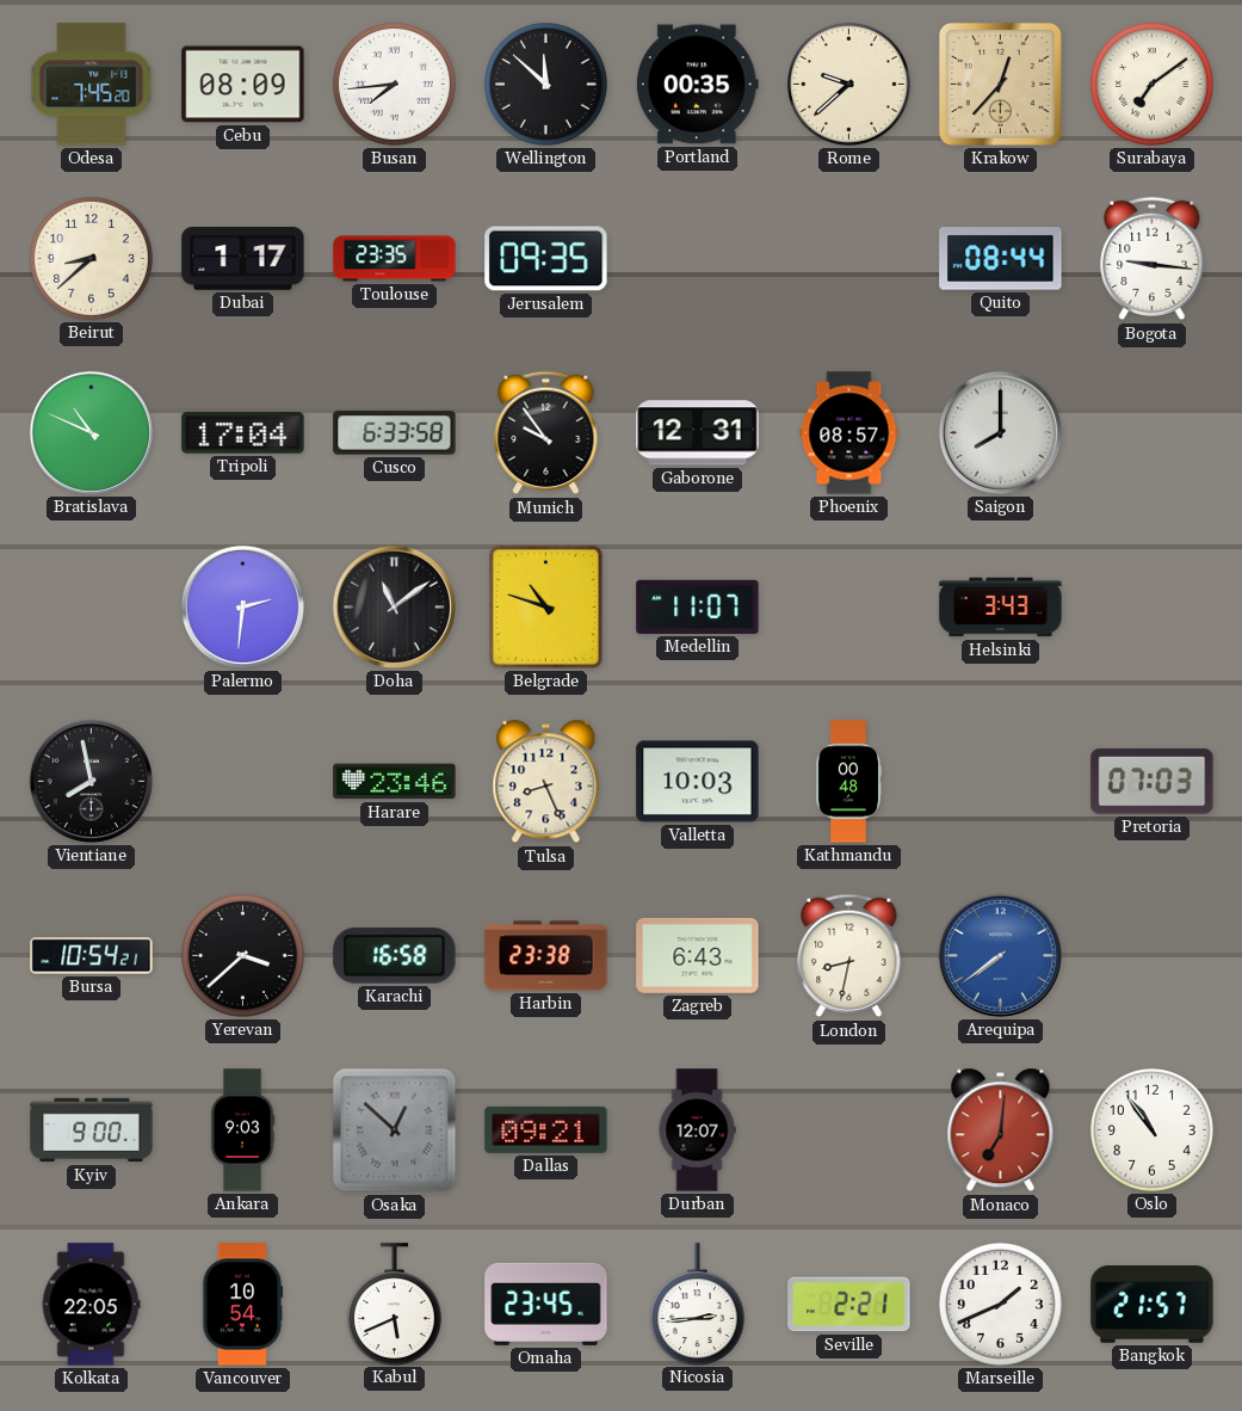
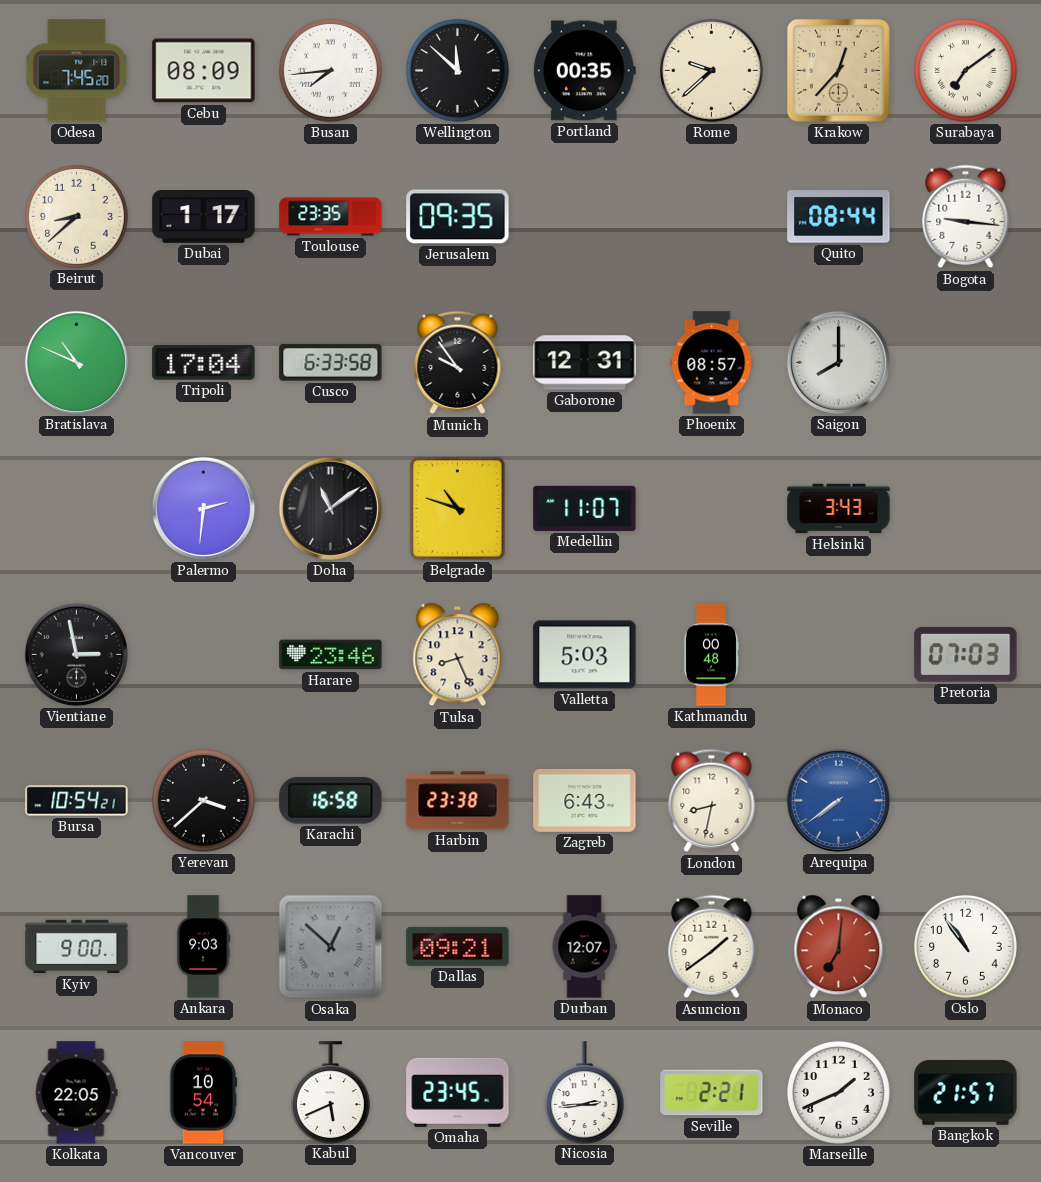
Vientiane: 7:58 -> 2:58 (76, 654)
Valletta: 10:03 -> 5:03 (585, 655)
Asuncion: none -> 1:39 (712, 947)
